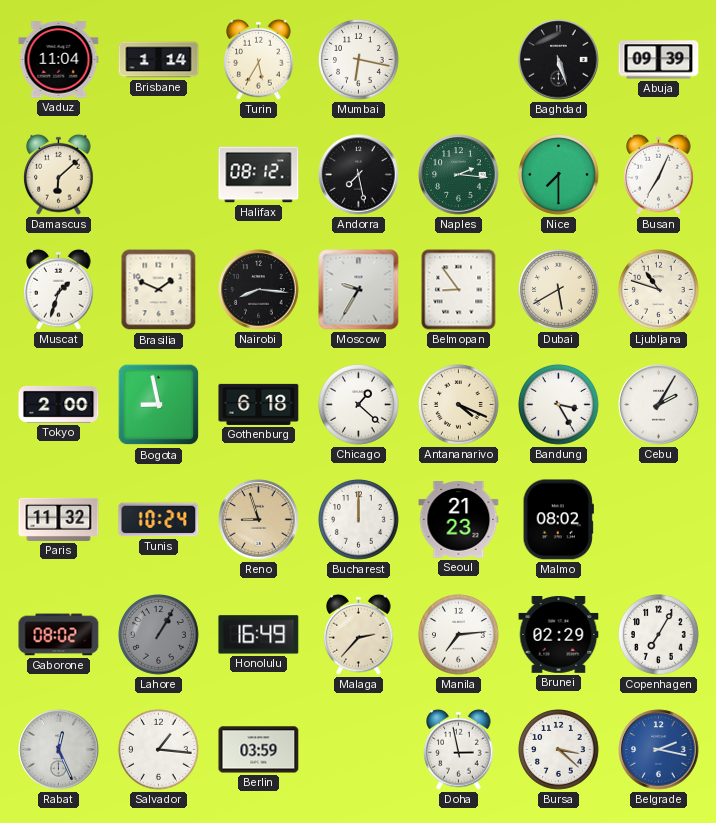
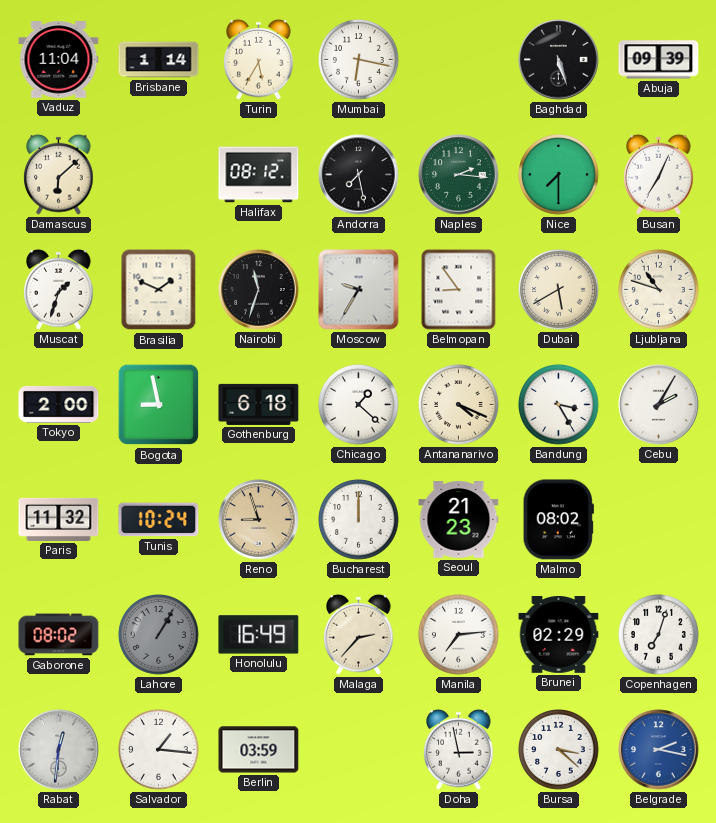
Nairobi: 8:16 -> 11:33 (259, 290)
Copenhagen: 7:05 -> 7:03 (659, 635)
Rabat: 12:26 -> 12:31 (59, 750)
